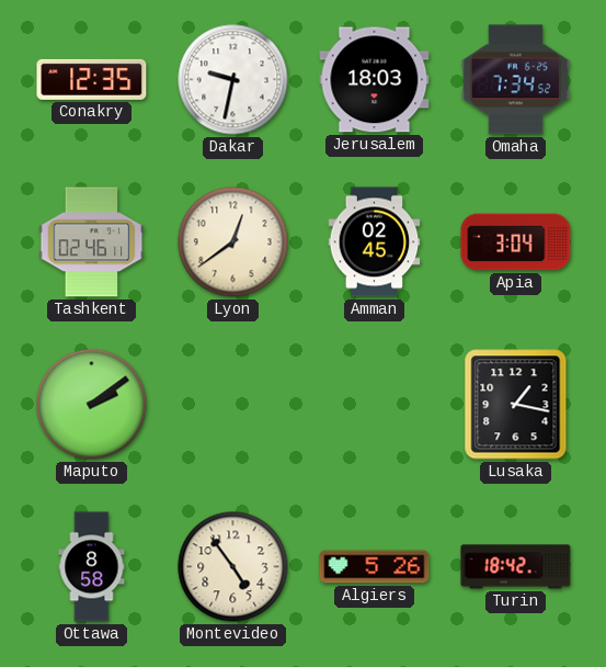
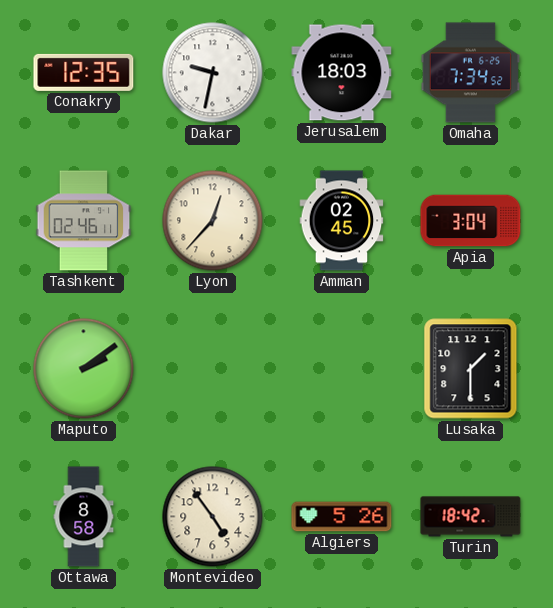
Lyon: 12:39 -> 12:37 (213, 221)
Lusaka: 1:17 -> 1:30 (471, 369)
